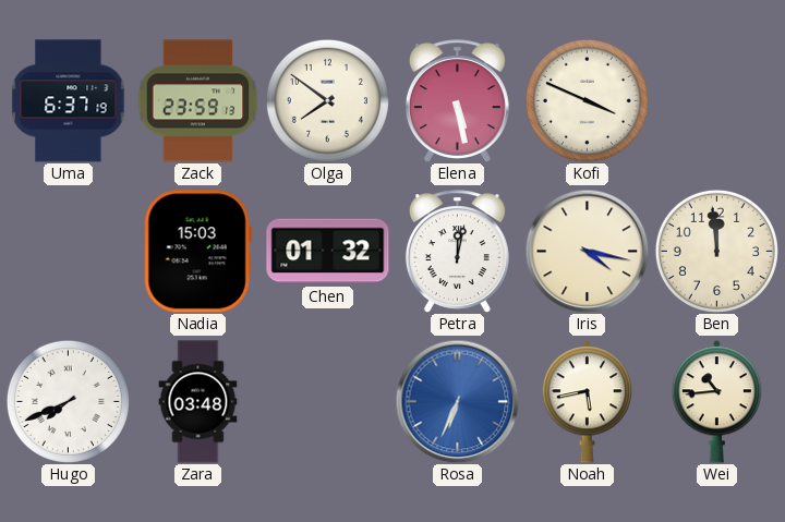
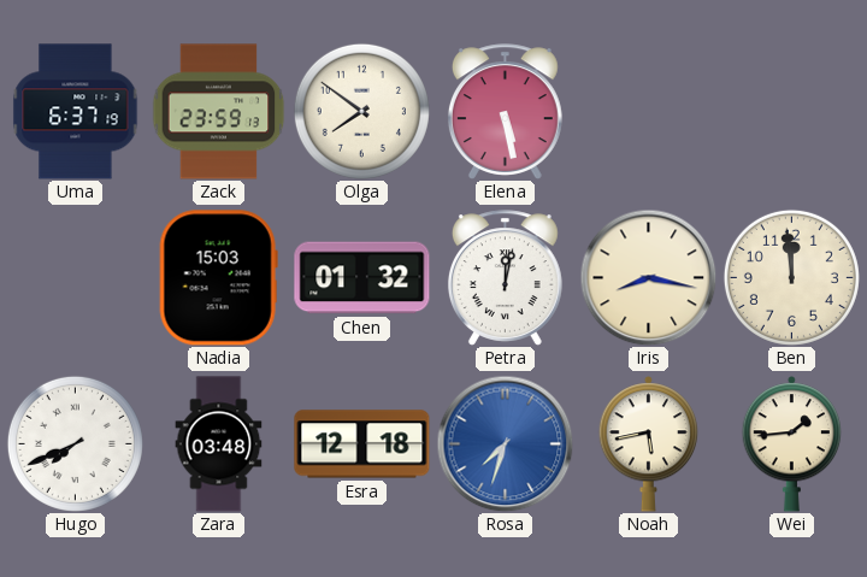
Kofi: 3:49 -> none (587, 100)
Iris: 4:17 -> 8:17 (648, 277)
Esra: none -> 12:18 (362, 444)
Rosa: 6:34 -> 7:33 (505, 443)
Wei: 10:44 -> 1:44 (792, 444)
